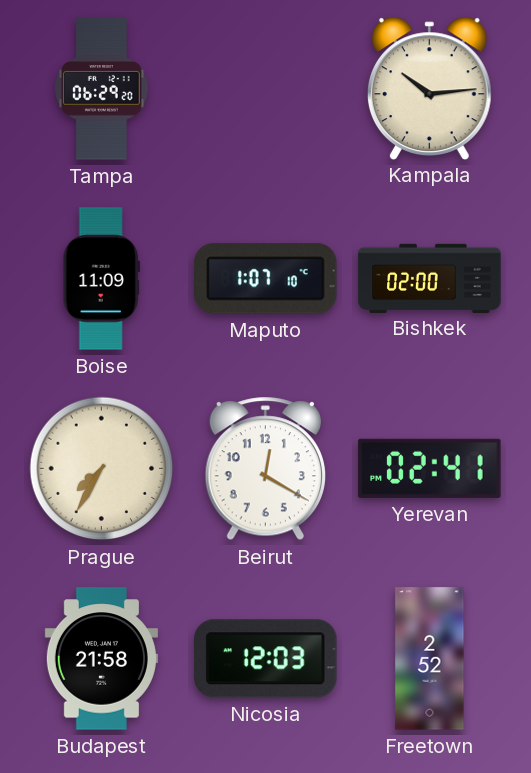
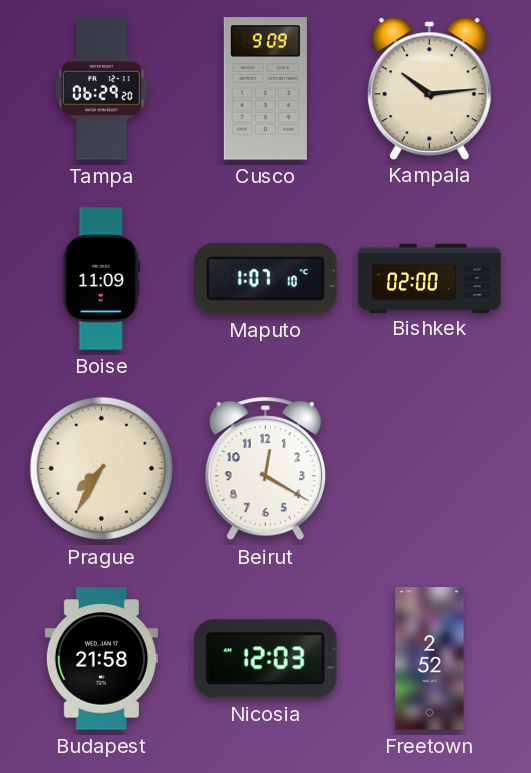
Cusco: none -> 9:09 (265, 89)
Yerevan: 02:41 -> none (430, 468)
